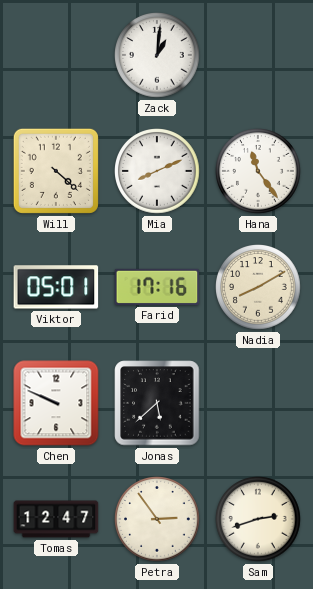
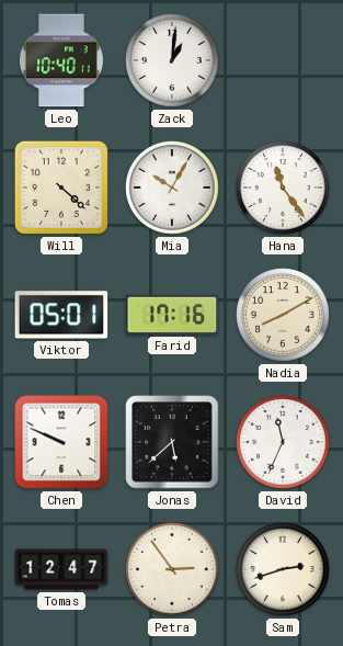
Leo: none -> 10:40 (61, 60)
Mia: 8:11 -> 10:05 (172, 188)
David: none -> 11:34 (283, 442)
